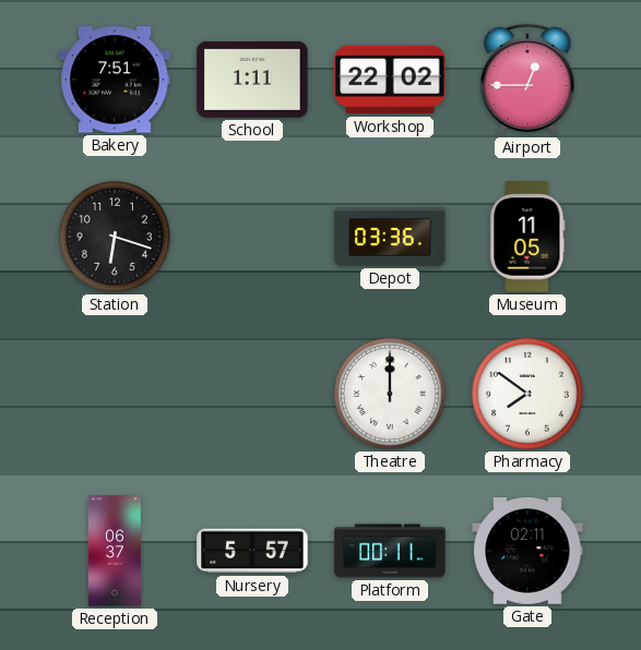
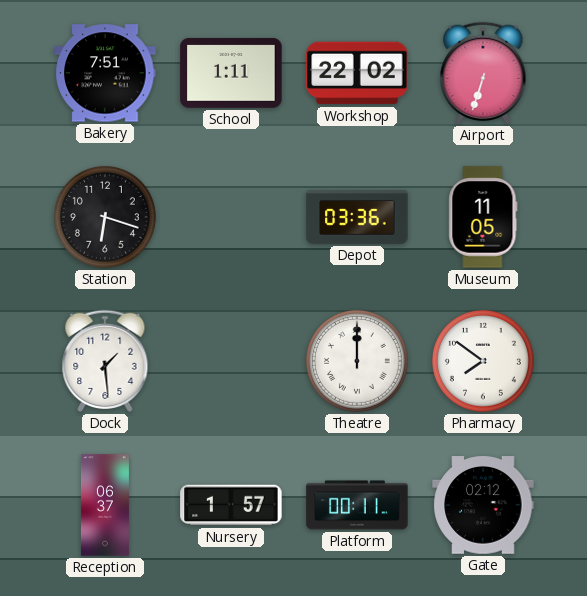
Airport: 12:45 -> 6:33 (483, 73)
Dock: none -> 1:29 (105, 361)
Nursery: 5:57 -> 1:57 (231, 505)
Gate: 02:11 -> 02:12 (483, 505)
